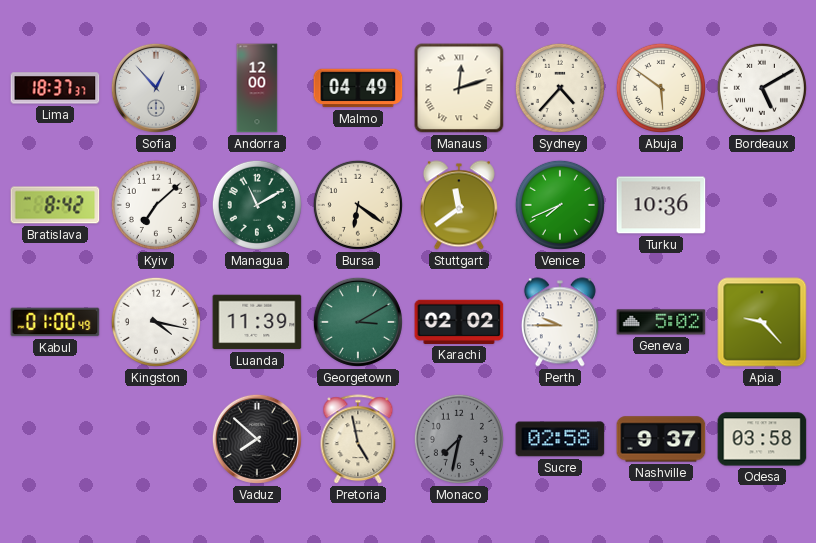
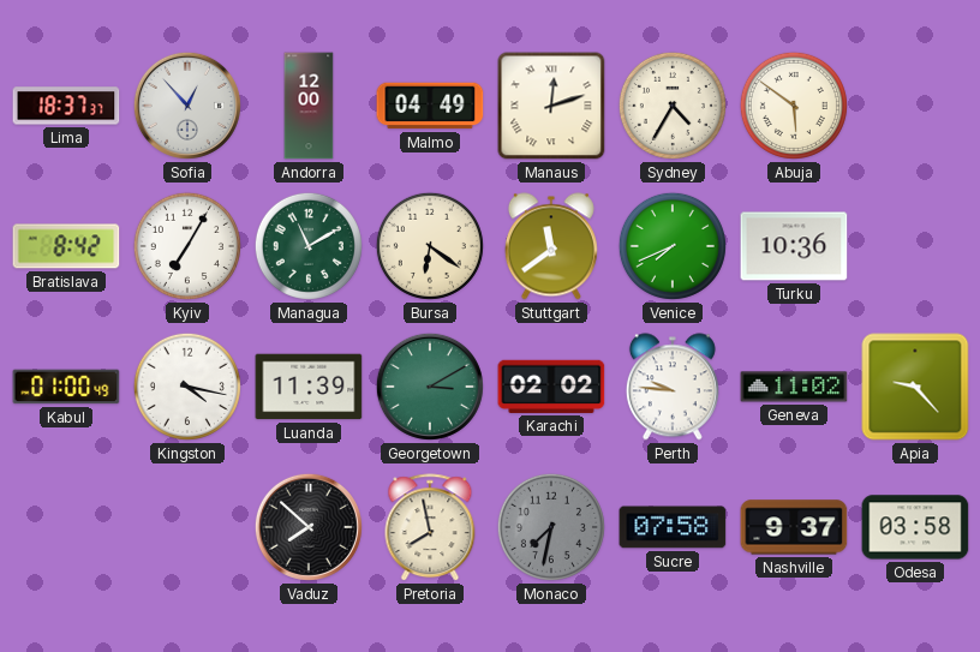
Sydney: 4:37 -> 4:35 (673, 106)
Bordeaux: 5:10 -> none (762, 88)
Kyiv: 7:08 -> 7:05 (187, 246)
Perth: 9:45 -> 9:46 (673, 387)
Geneva: 5:02 -> 11:02 (794, 387)
Pretoria: 4:58 -> 7:58 (430, 528)
Sucre: 02:58 -> 07:58 (673, 527)
